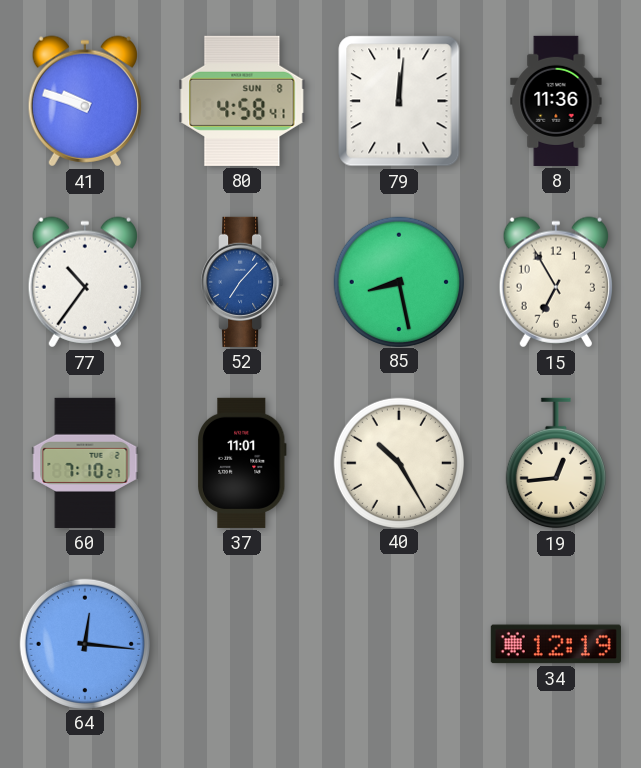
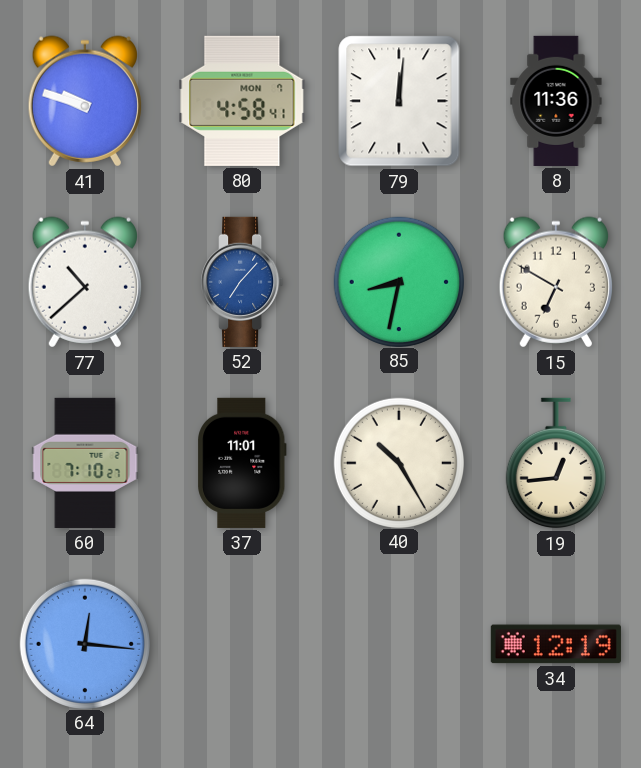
80 date: SUN 8 -> MON 7 (242, 101)
77: 10:36 -> 10:38 (85, 282)
85: 8:28 -> 8:32 (398, 281)
15: 6:55 -> 6:50 (556, 282)
